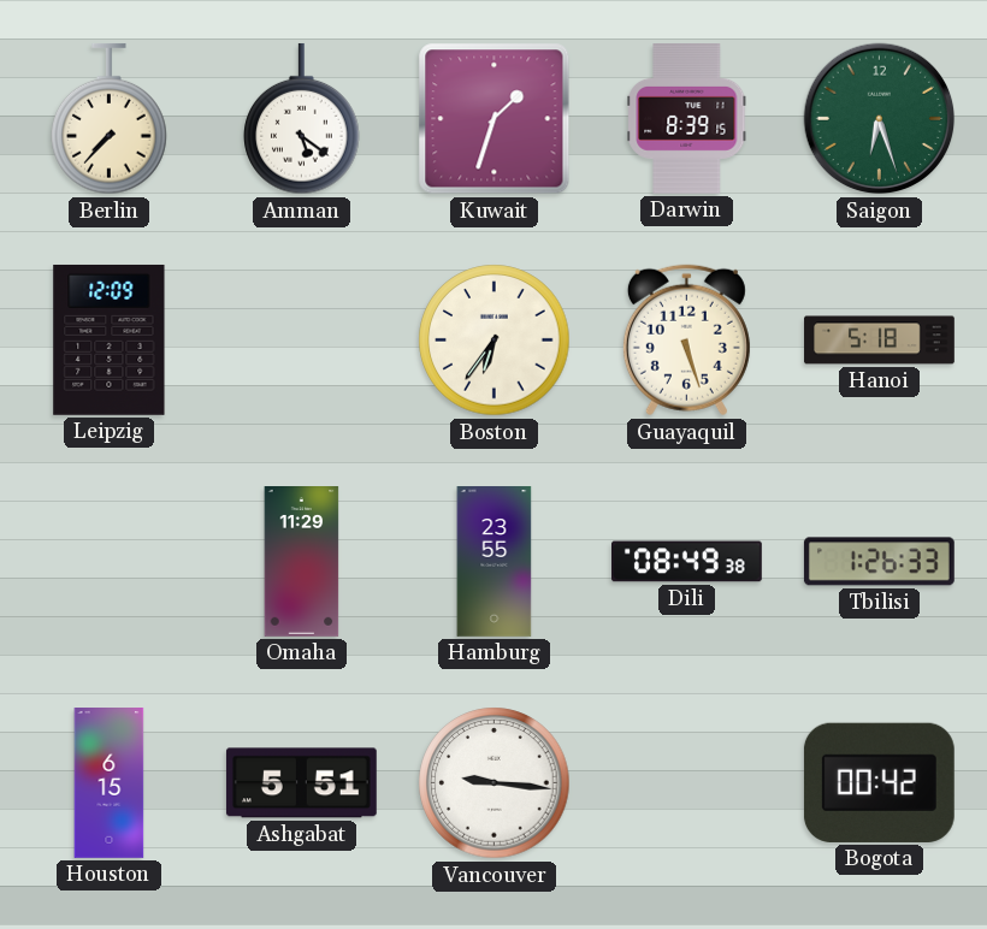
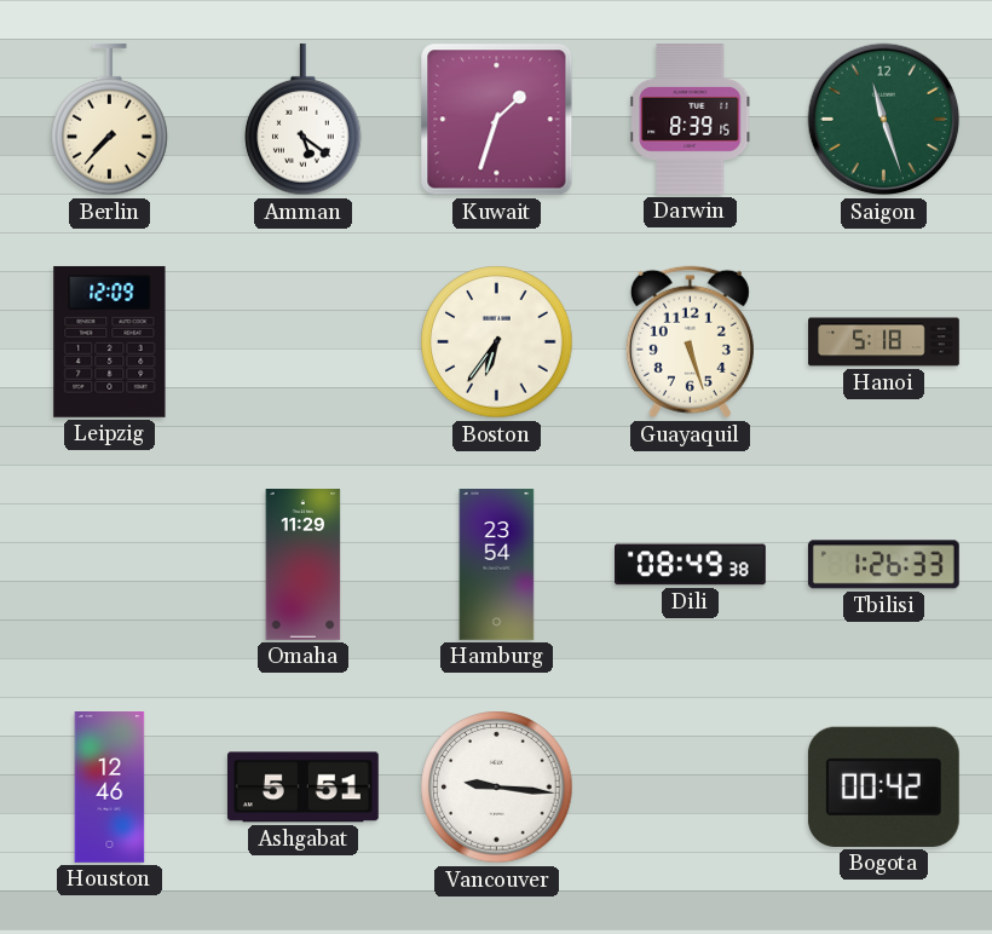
Saigon: 6:27 -> 11:27 (884, 120)
Hamburg: 23:55 -> 23:54 (497, 565)
Houston: 6:15 -> 12:46 (110, 788)
